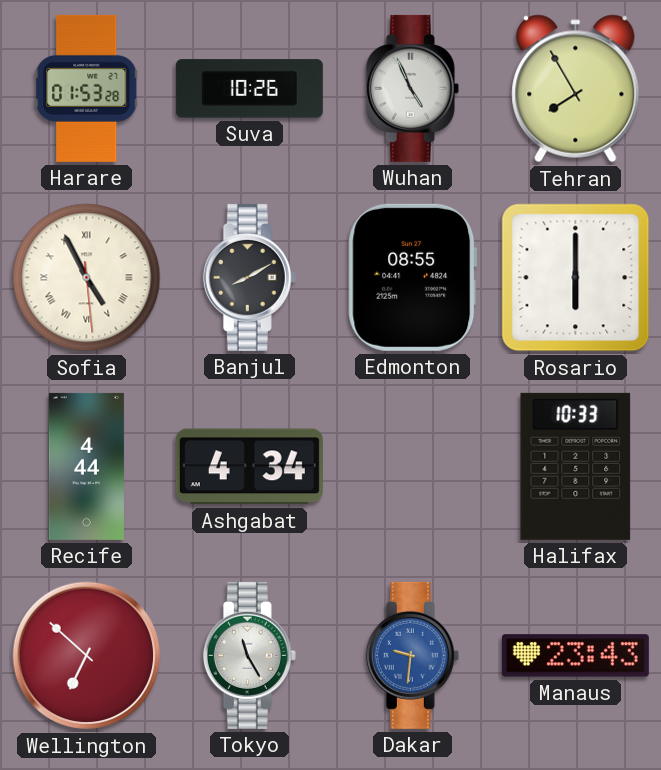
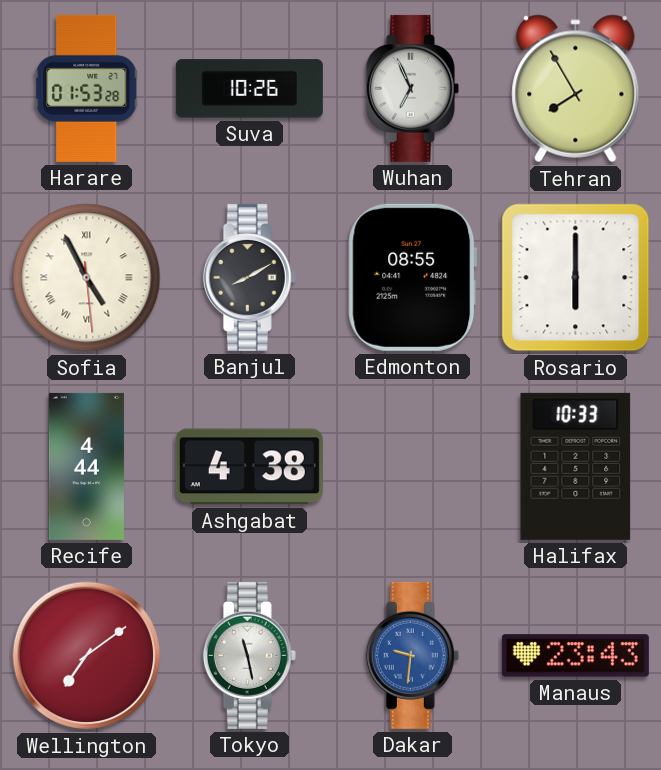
Wuhan: 4:56 -> 6:56 (412, 88)
Ashgabat: 4:34 -> 4:38 (249, 467)
Wellington: 6:52 -> 7:09 (87, 656)
Tokyo: 11:25 -> 11:28 (249, 655)
